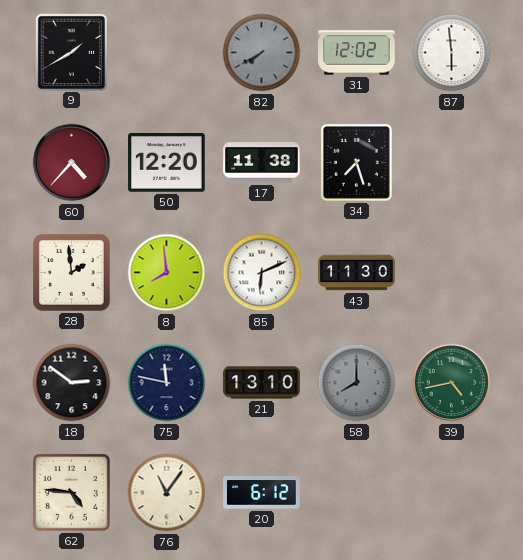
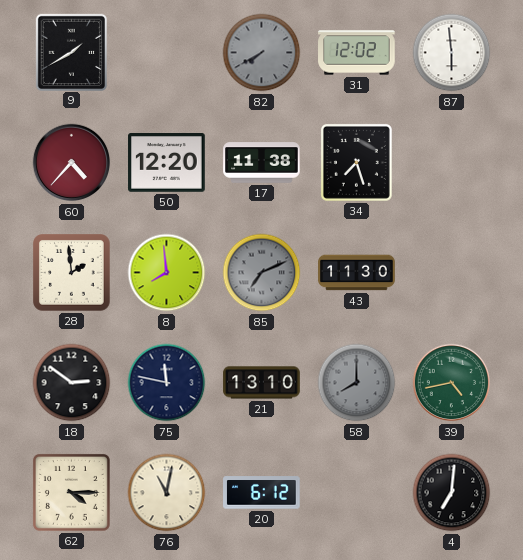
85: 6:11 -> 7:11 (262, 273)
85 dial: white -> grey (262, 273)
62: 4:46 -> 4:15 (71, 492)
76: 11:06 -> 11:02 (167, 493)
4: none -> 7:01 (452, 493)
